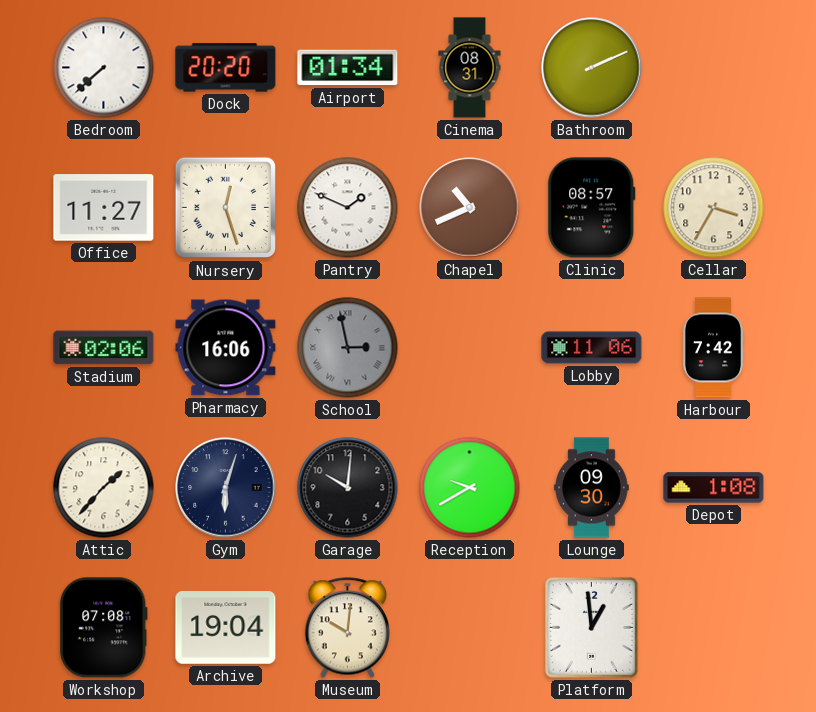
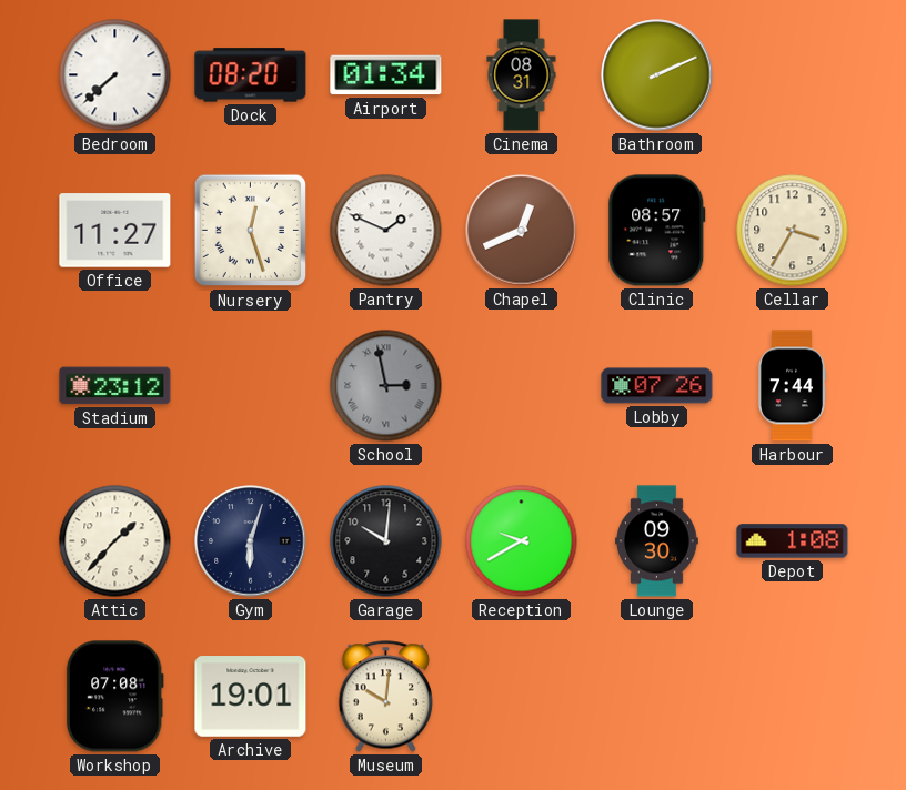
Dock: 20:20 -> 08:20 (251, 75)
Chapel: 10:41 -> 12:41 (522, 231)
Stadium: 02:06 -> 23:12 (115, 386)
Pharmacy: 16:06 -> none (226, 348)
Lobby: 11:06 -> 07:26 (657, 386)
Harbour: 7:42 -> 7:44 (792, 386)
Archive: 19:04 -> 19:01 (251, 697)
Platform: 12:59 -> none (591, 627)
